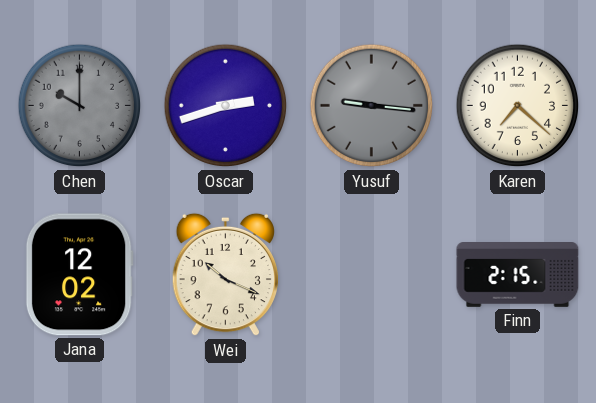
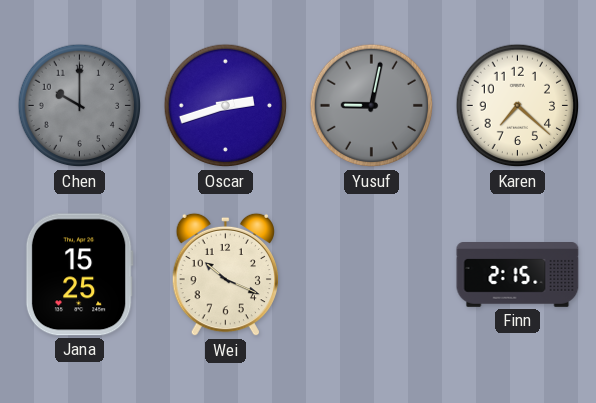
Yusuf: 9:16 -> 9:02 (372, 106)
Jana: 12:02 -> 15:25 (79, 275)
